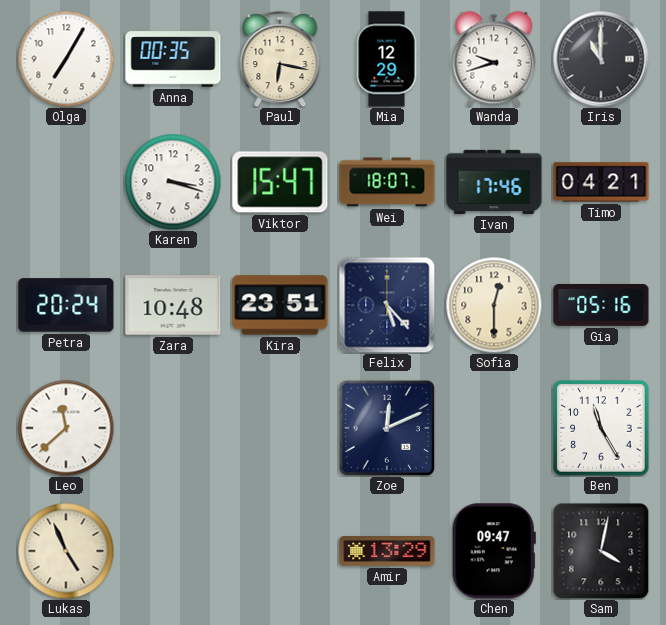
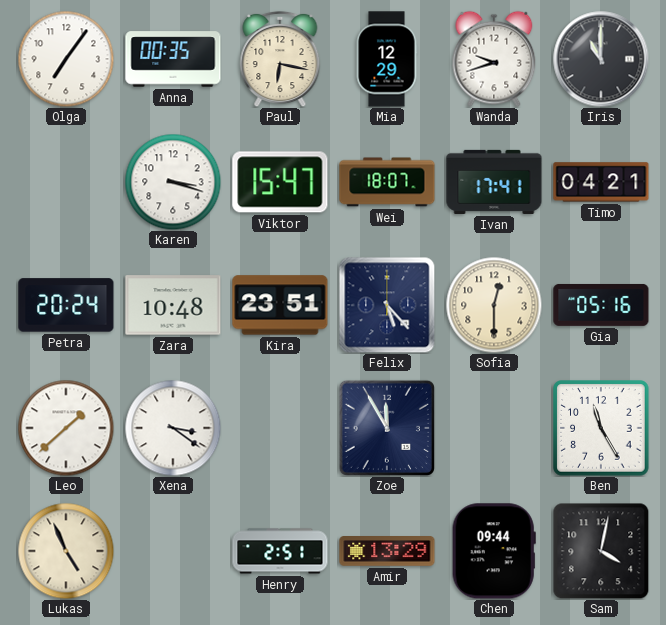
Olga: 7:05 -> 7:06 (66, 59)
Ivan: 17:46 -> 17:41 (494, 182)
Leo: 11:38 -> 1:38 (66, 428)
Xena: none -> 3:21 (173, 428)
Zoe: 12:11 -> 11:55 (387, 428)
Henry: none -> 2:51 (280, 551)
Chen: 09:47 -> 09:44 (494, 551)
